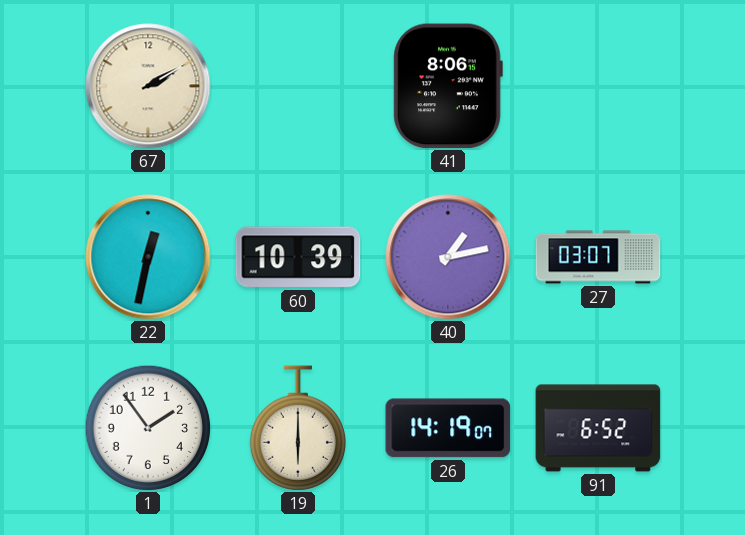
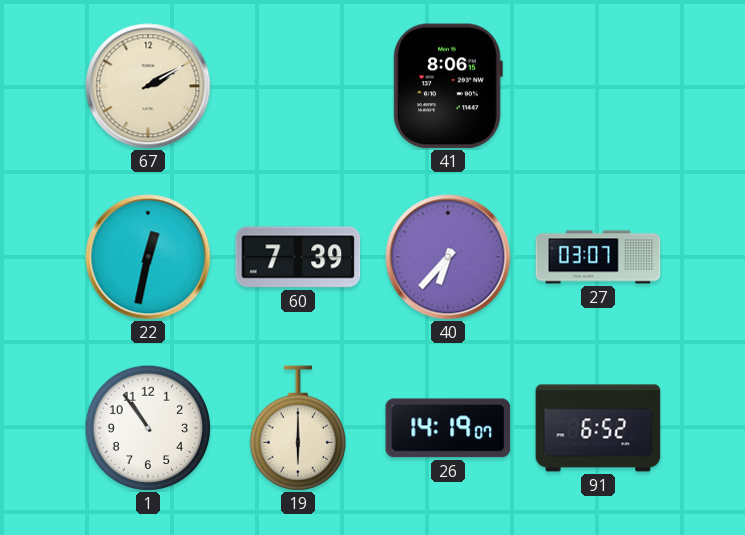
60: 10:39 -> 7:39 (298, 257)
40: 1:13 -> 6:37 (448, 257)
1: 1:54 -> 10:54 (147, 427)
